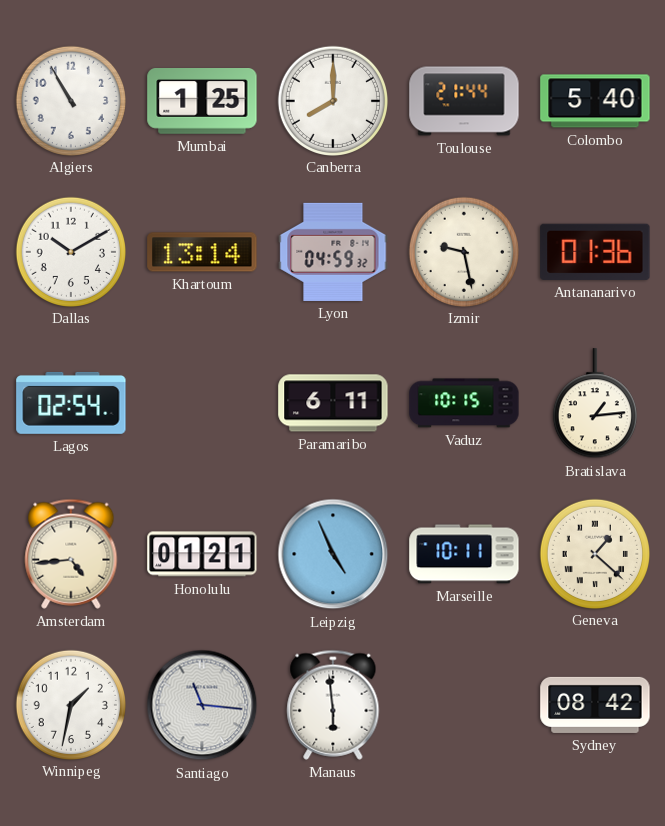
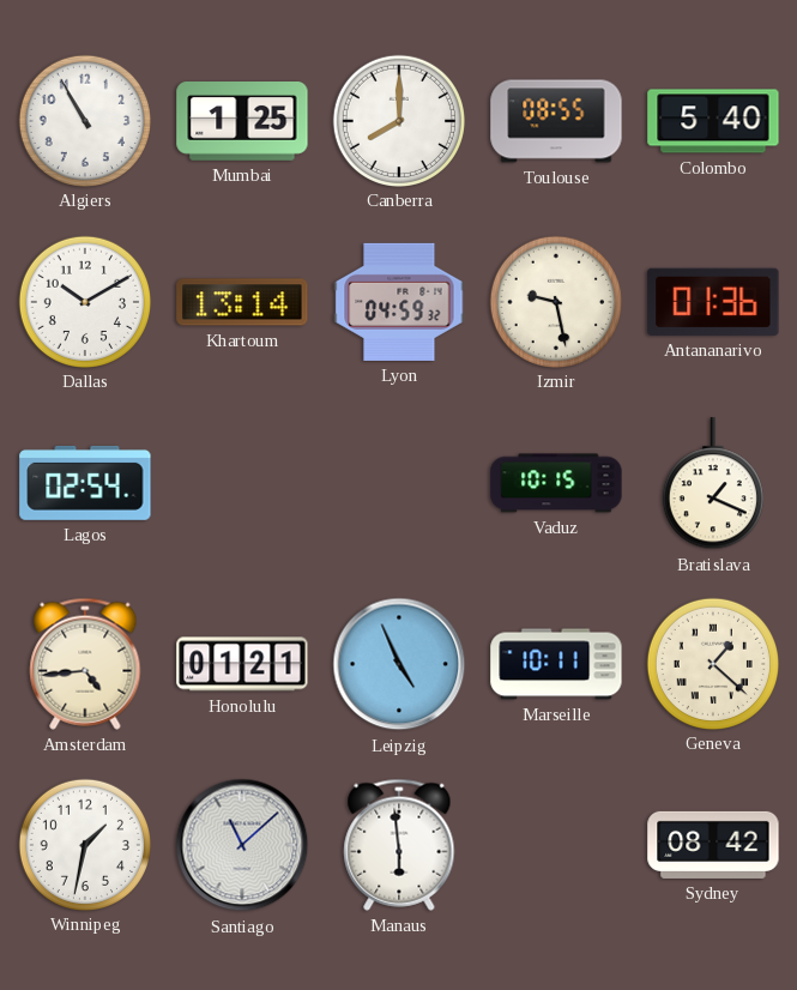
Toulouse: 21:44 -> 08:55 (556, 121)
Paramaribo: 6:11 -> none (333, 403)
Bratislava: 1:14 -> 1:19 (713, 484)
Santiago: 11:16 -> 11:08 (242, 845)
